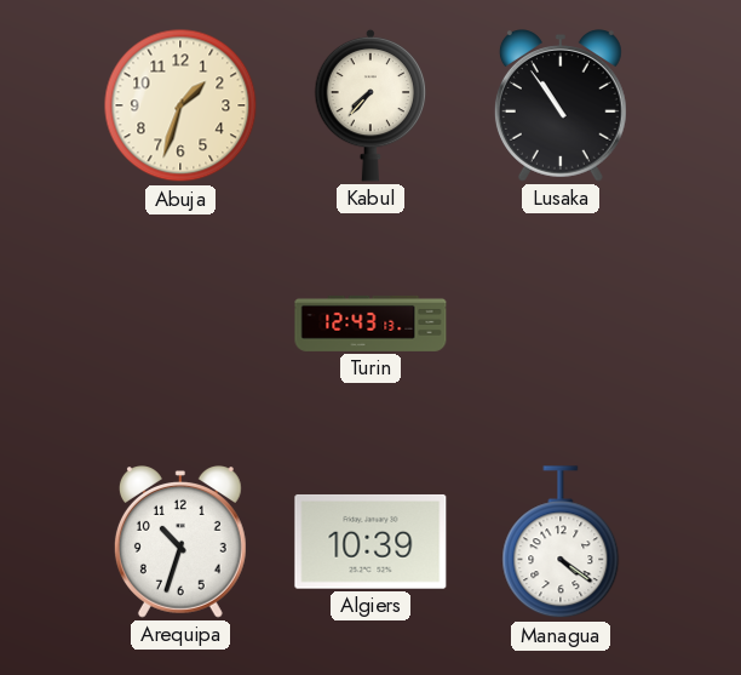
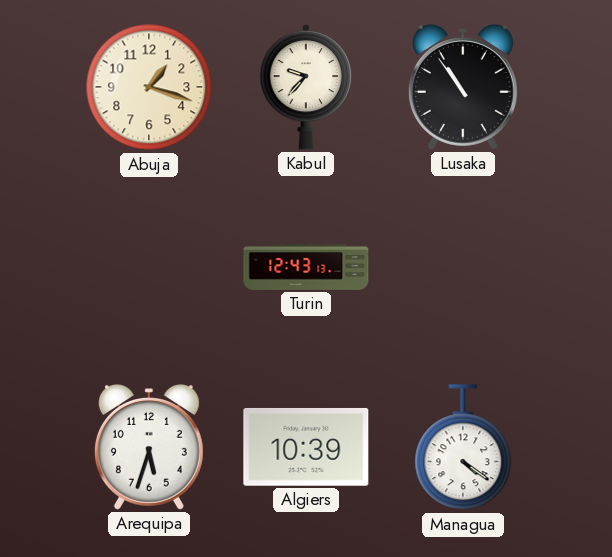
Abuja: 1:33 -> 1:18 (149, 87)
Kabul: 7:37 -> 9:37 (306, 87)
Arequipa: 10:33 -> 5:33 (149, 448)
